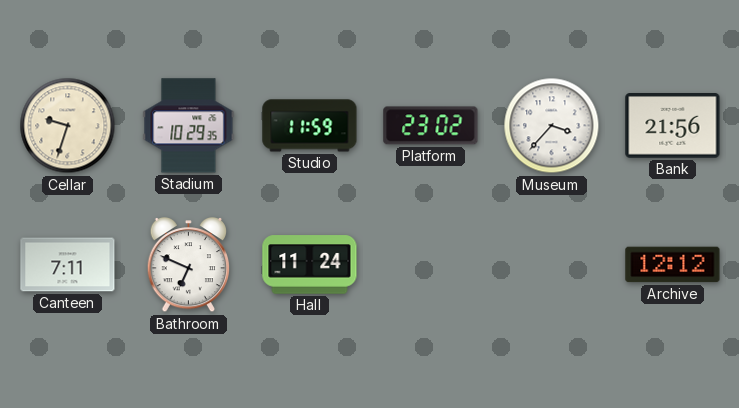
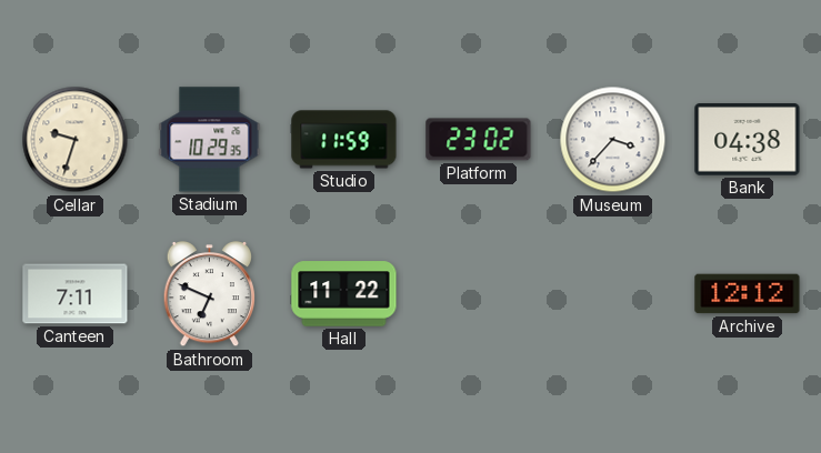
Bank: 21:56 -> 04:38 (748, 140)
Hall: 11:24 -> 11:22 (344, 294)
